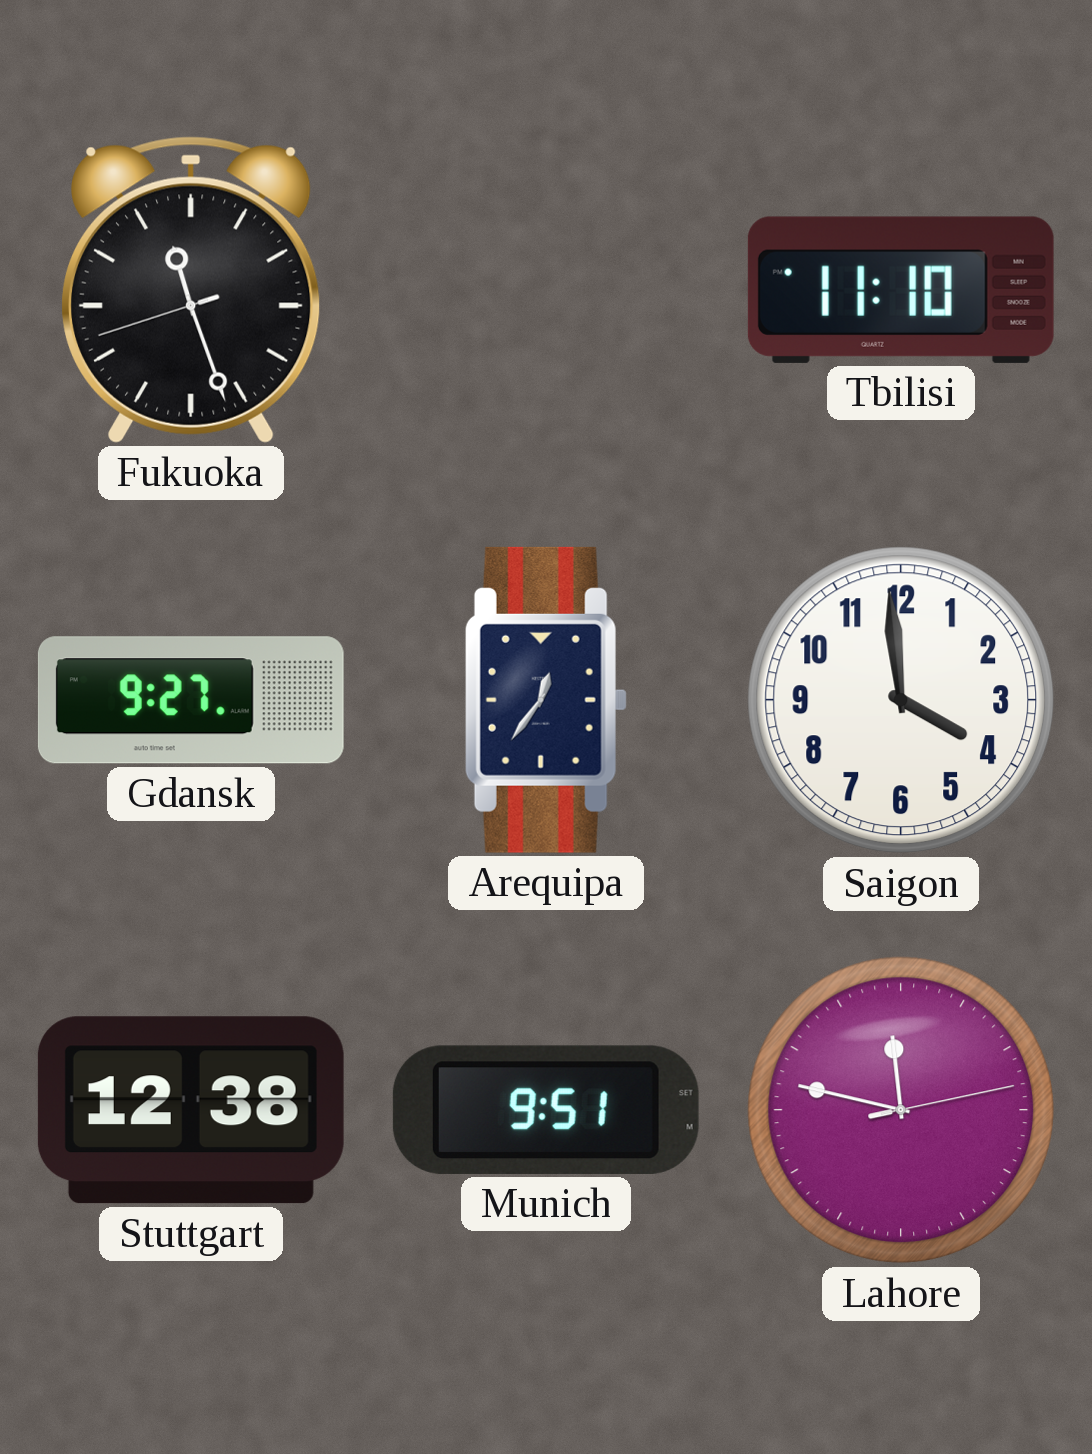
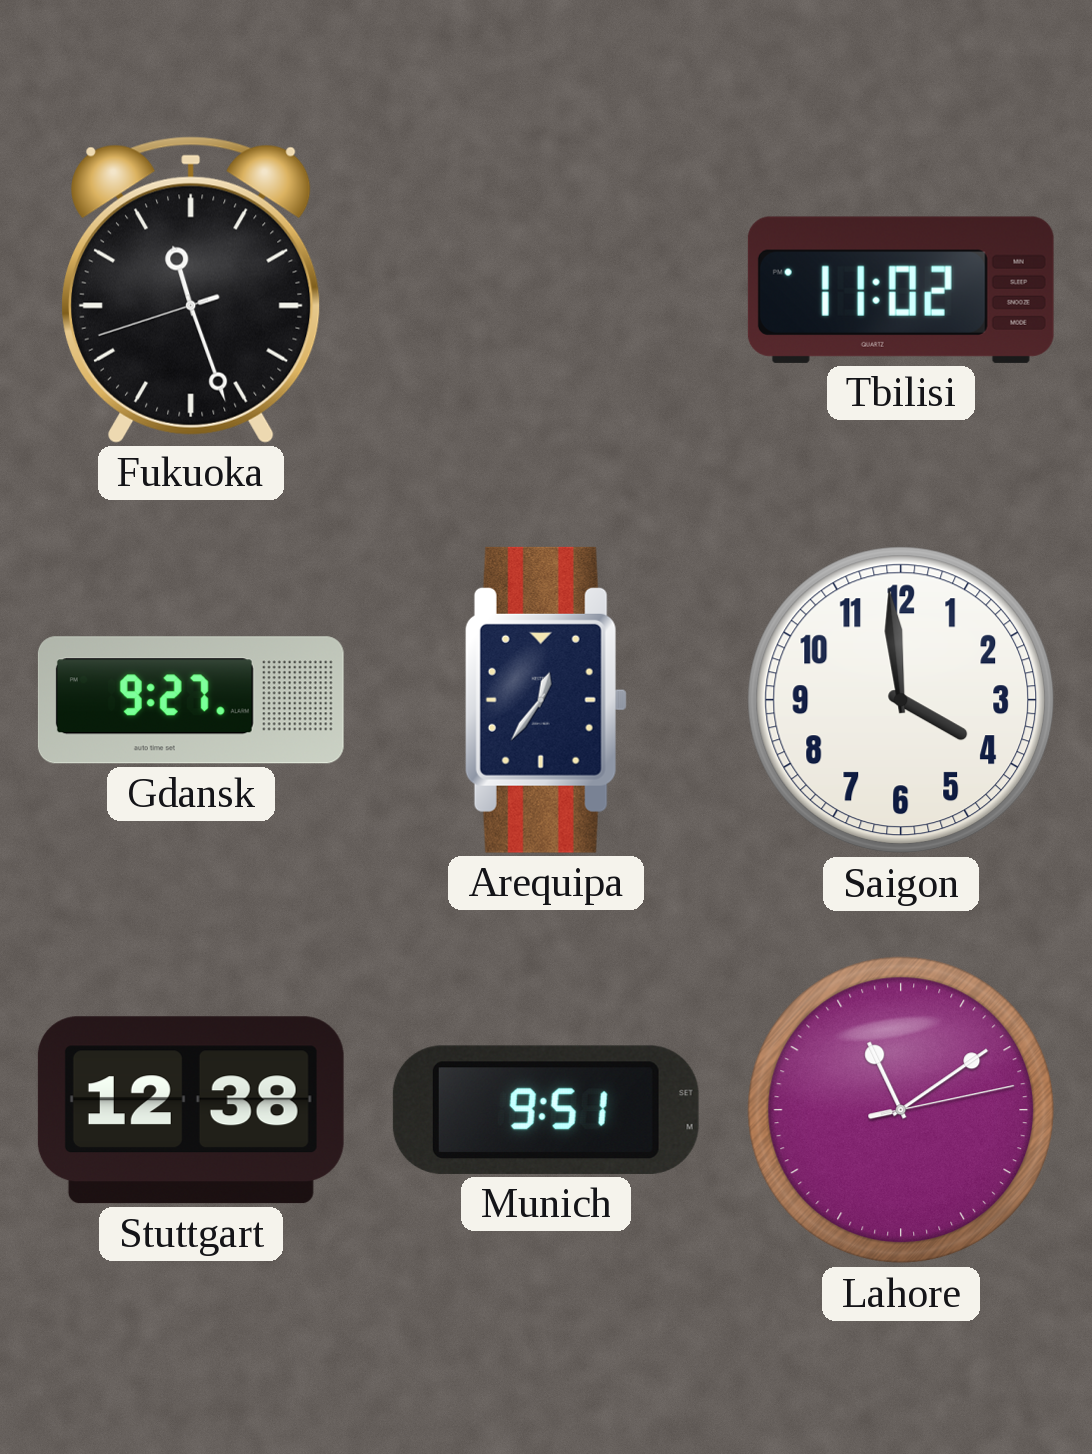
Tbilisi: 11:10 -> 11:02 (901, 290)
Lahore: 11:47 -> 11:09 (901, 1110)
